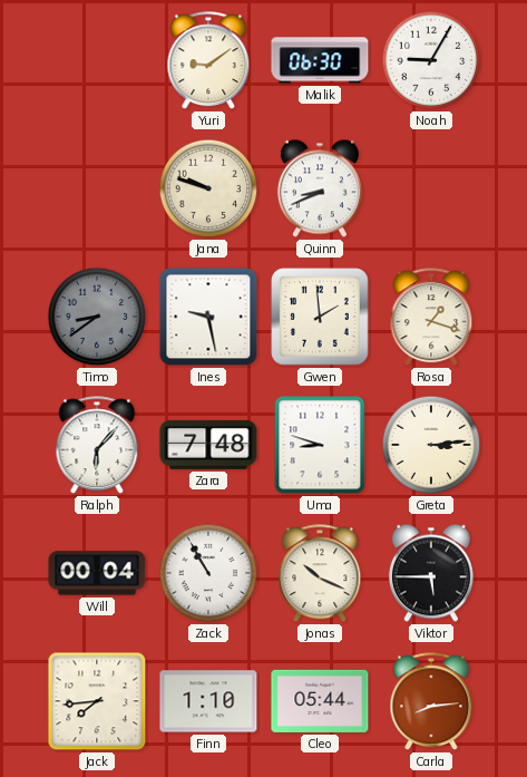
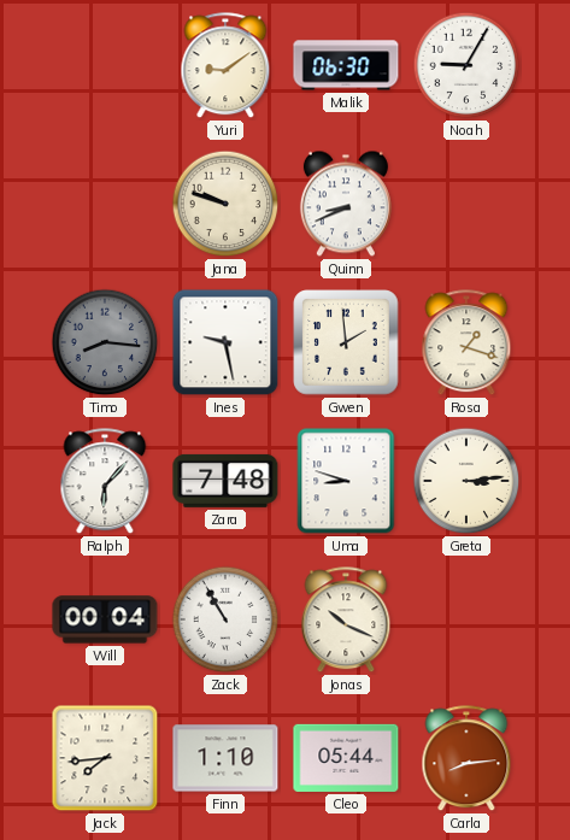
Timo: 8:39 -> 8:16 (105, 342)
Viktor: 5:45 -> none (431, 573)
